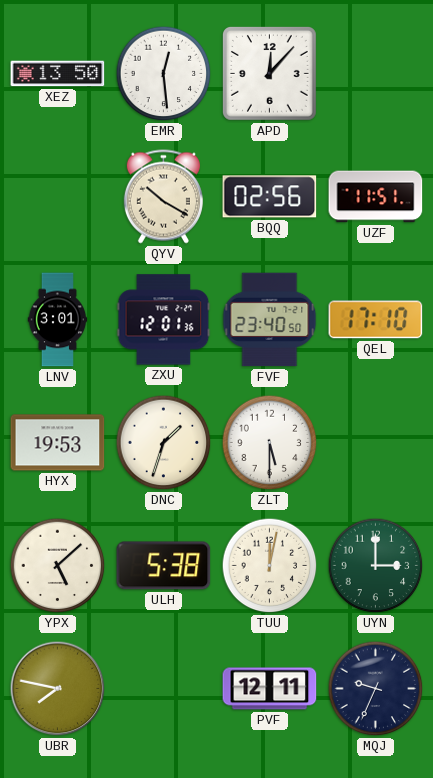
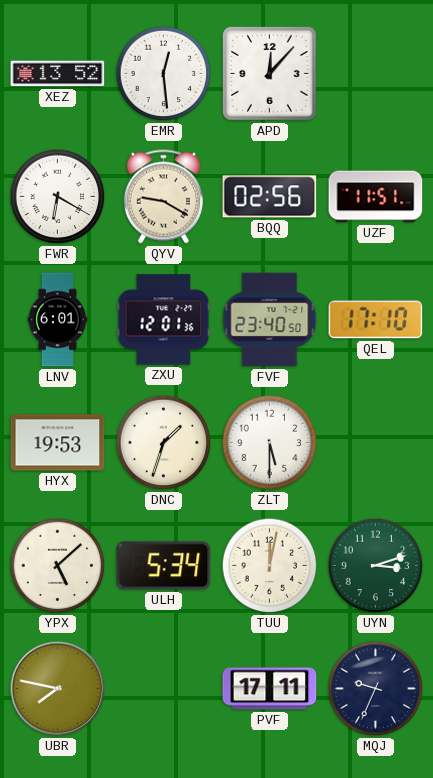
XEZ: 13:50 -> 13:52 (58, 74)
FWR: none -> 6:20 (58, 197)
QYV: 10:20 -> 9:20 (163, 197)
LNV: 3:01 -> 6:01 (58, 320)
ULH: 5:38 -> 5:34 (164, 566)
UYN: 3:00 -> 3:12 (376, 566)
PVF: 12:11 -> 17:11 (270, 689)
